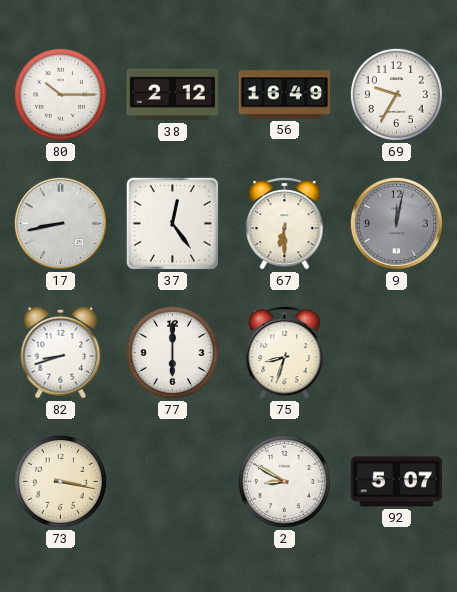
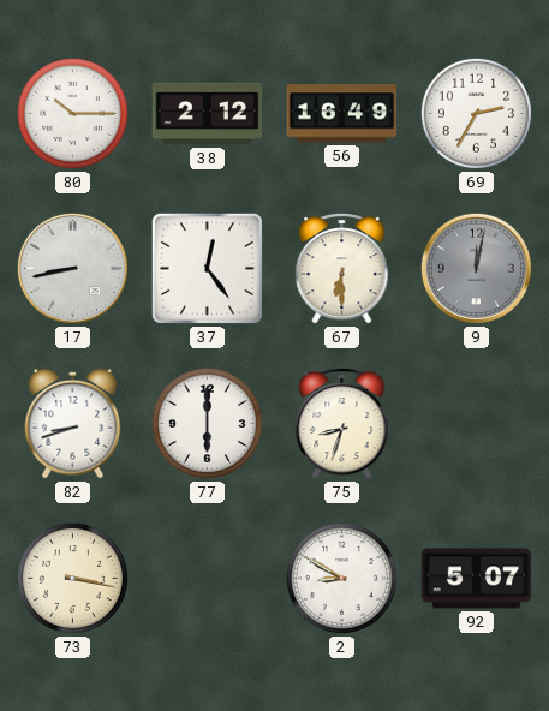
69: 9:35 -> 2:35 (476, 113)
